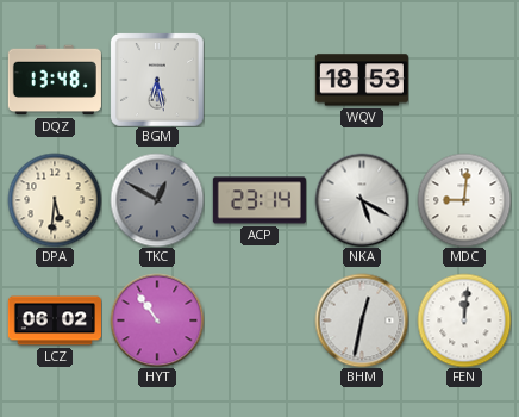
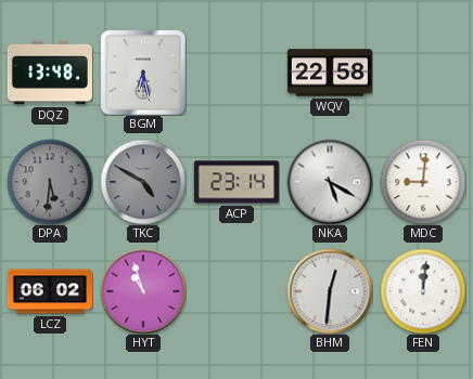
WQV: 18:53 -> 22:58 (330, 73)
DPA dial: cream -> grey (50, 182)
TKC: 12:50 -> 4:50 (143, 182)
HYT: 10:54 -> 10:57 (143, 291)
BHM: 12:32 -> 12:31 (330, 291)
